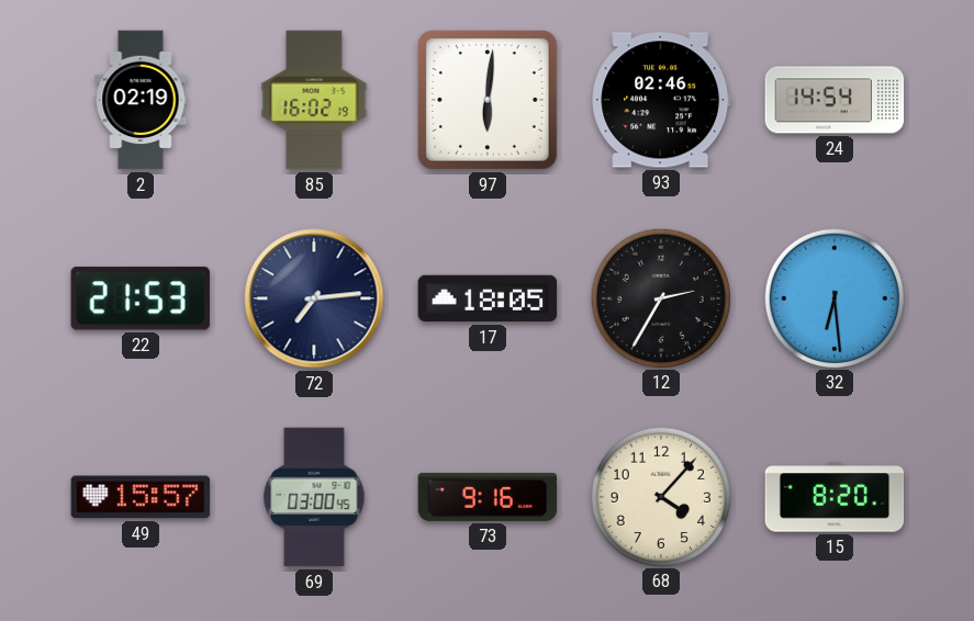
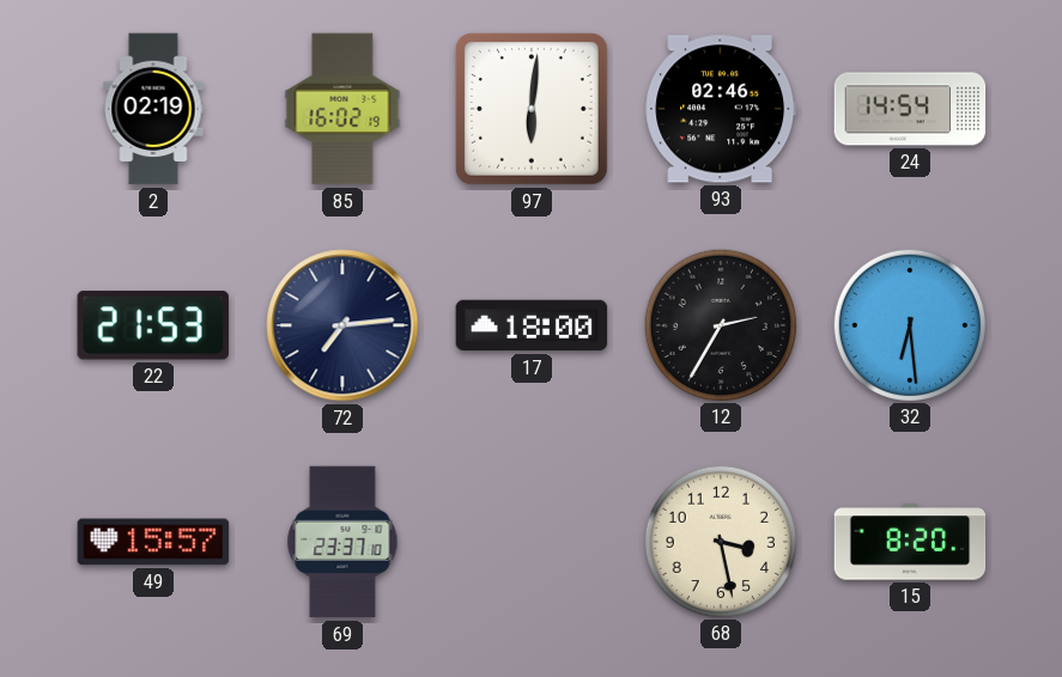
17: 18:05 -> 18:00 (532, 325)
69: 03:00 -> 23:37 (342, 542)
73: 9:16 -> none (488, 497)
68: 4:07 -> 3:28 (720, 541)
